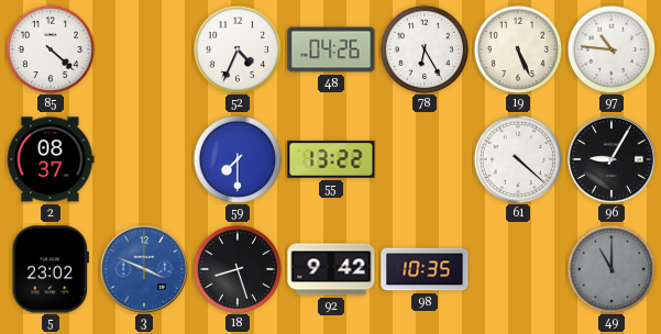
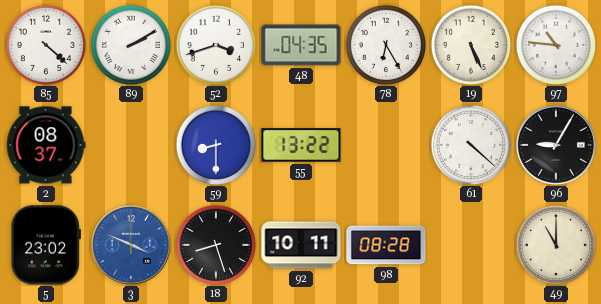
89: none -> 2:10 (130, 44)
52: 4:34 -> 3:42 (215, 44)
48: 04:26 -> 04:35 (301, 45)
59: 7:30 -> 8:30 (215, 144)
92: 9:42 -> 10:11 (301, 245)
98: 10:35 -> 08:28 (386, 245)
49 dial: grey -> cream (555, 244)
